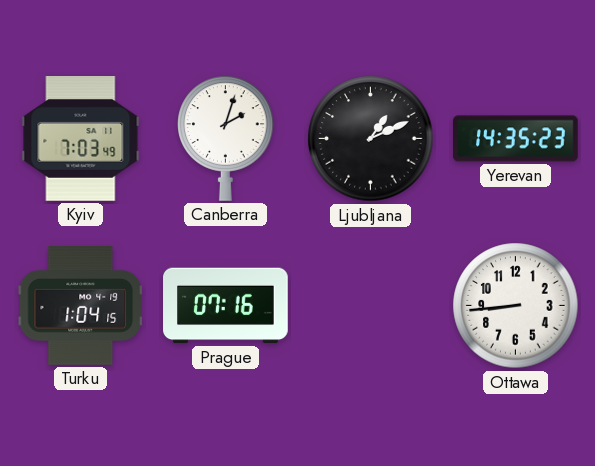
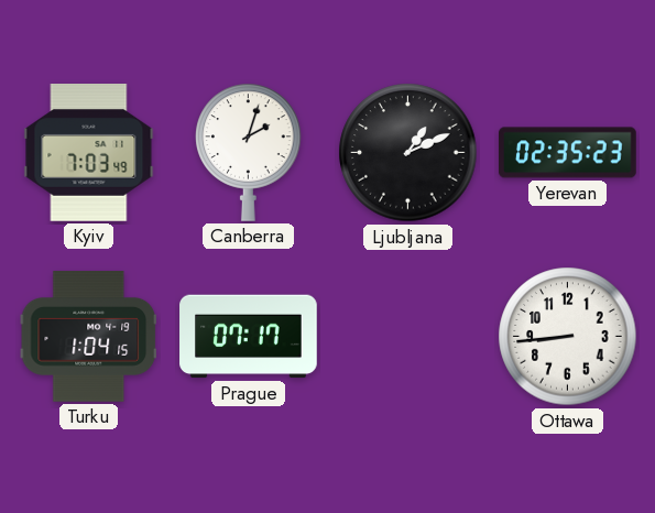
Yerevan: 14:35 -> 02:35 (568, 153)
Prague: 07:16 -> 07:17 (249, 337)
